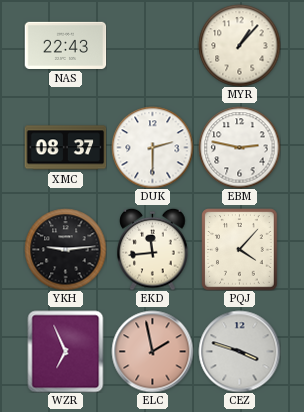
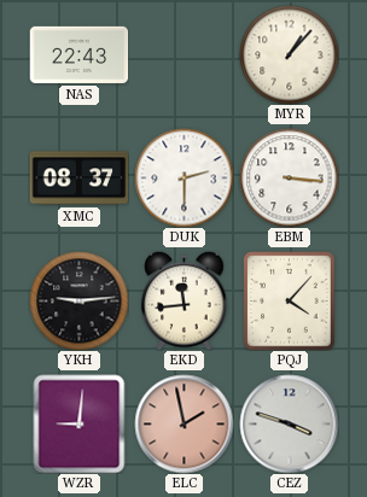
EBM: 2:47 -> 3:16 (289, 177)
WZR: 6:56 -> 9:01 (80, 423)
